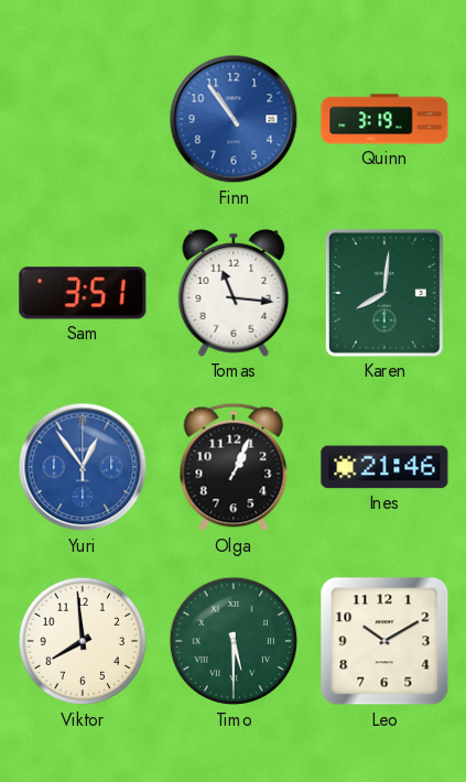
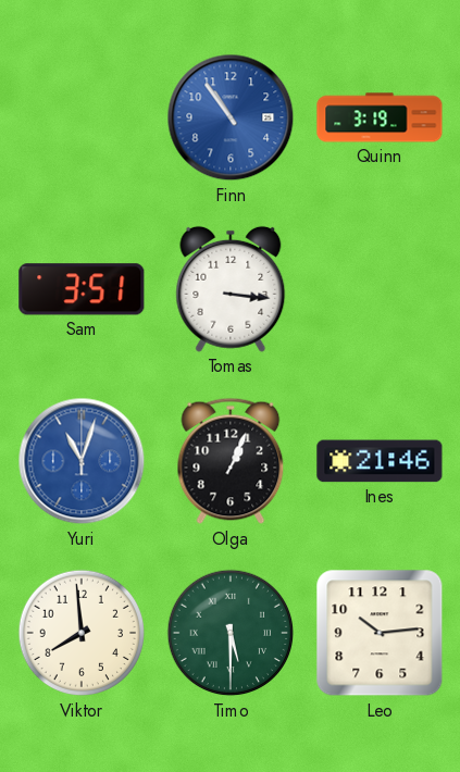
Tomas: 11:16 -> 3:16 (231, 289)
Karen: 8:01 -> none (384, 293)
Yuri: 12:54 -> 11:03 (82, 461)
Leo: 10:10 -> 10:14 (380, 633)
